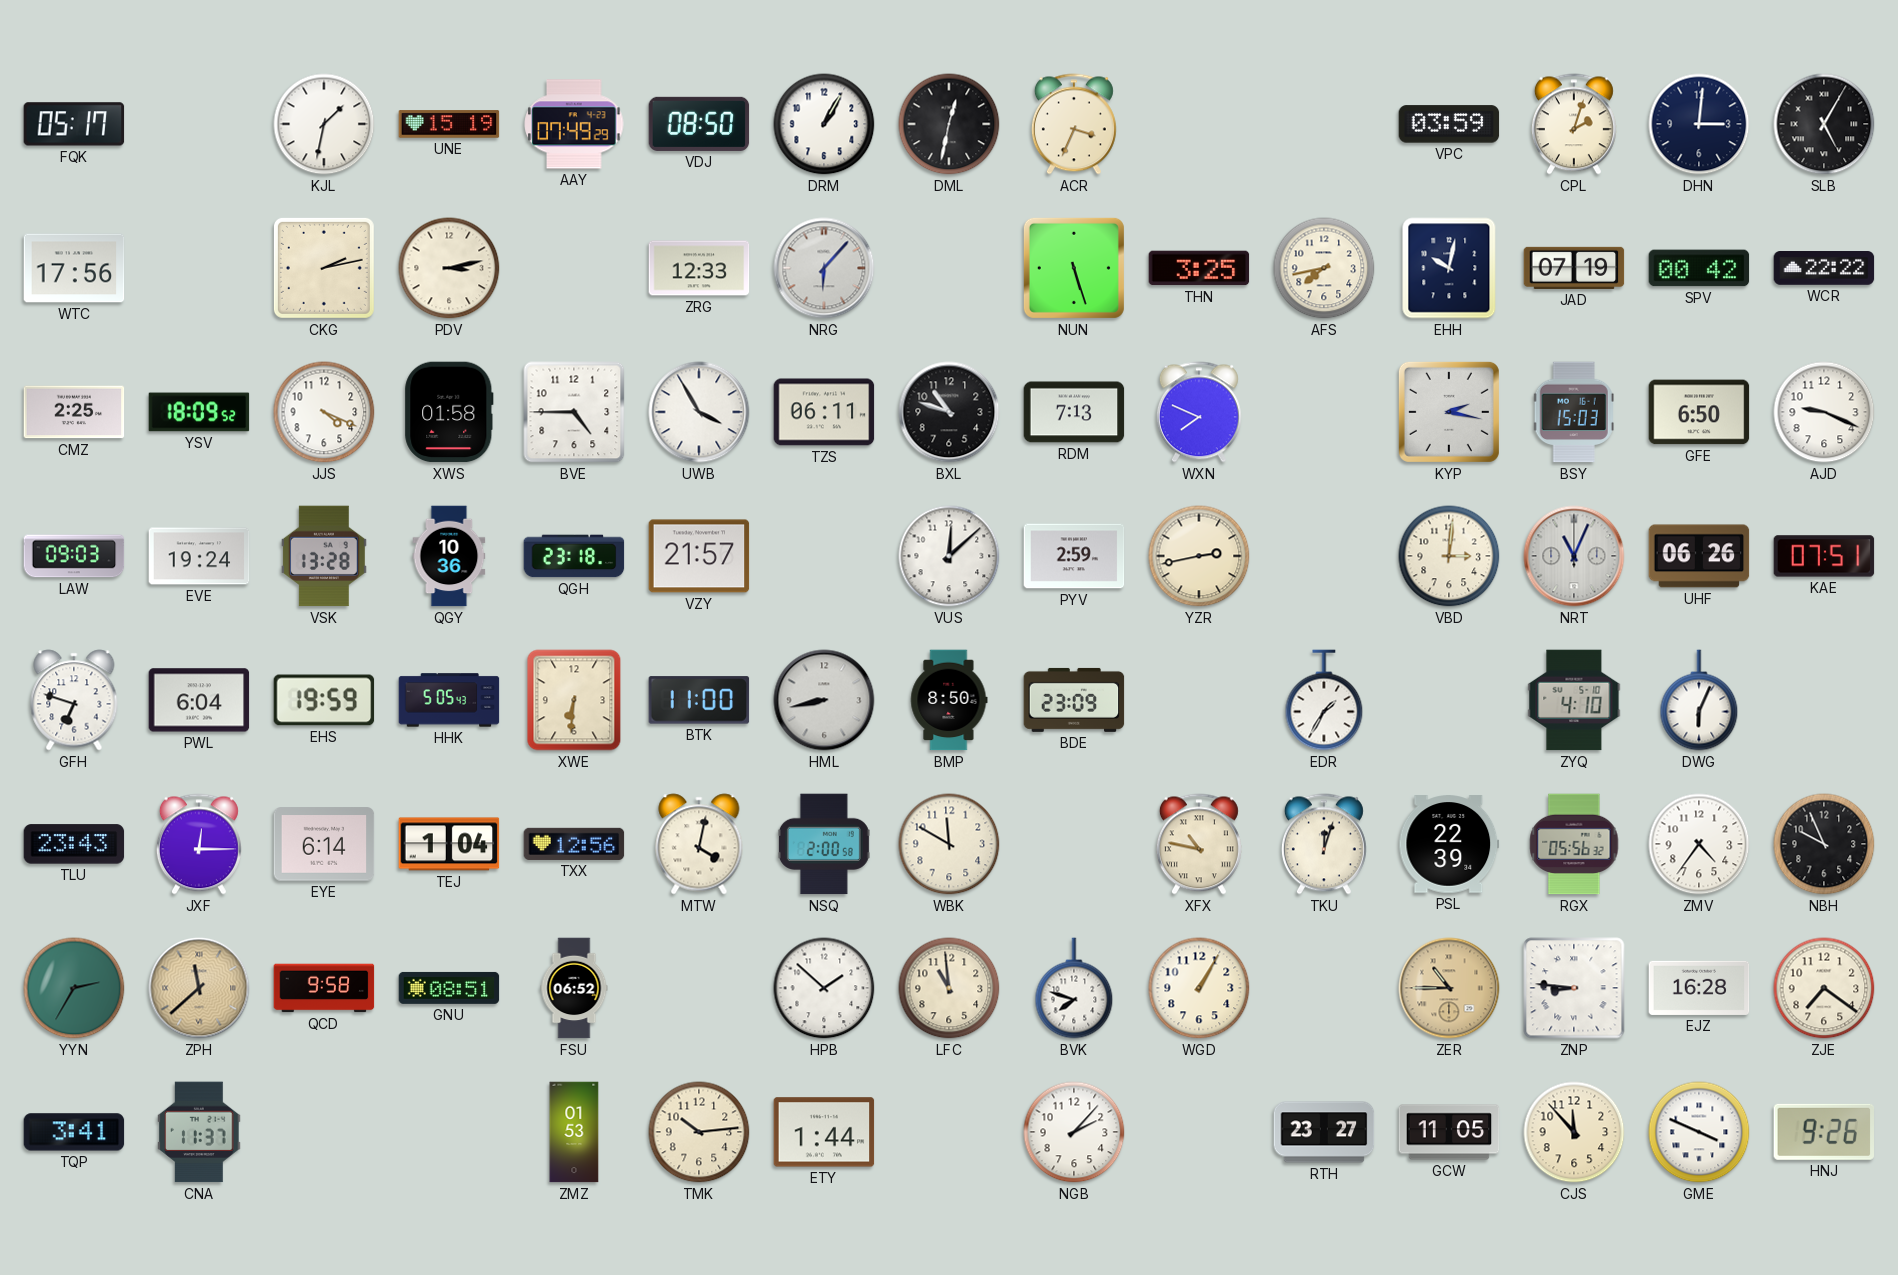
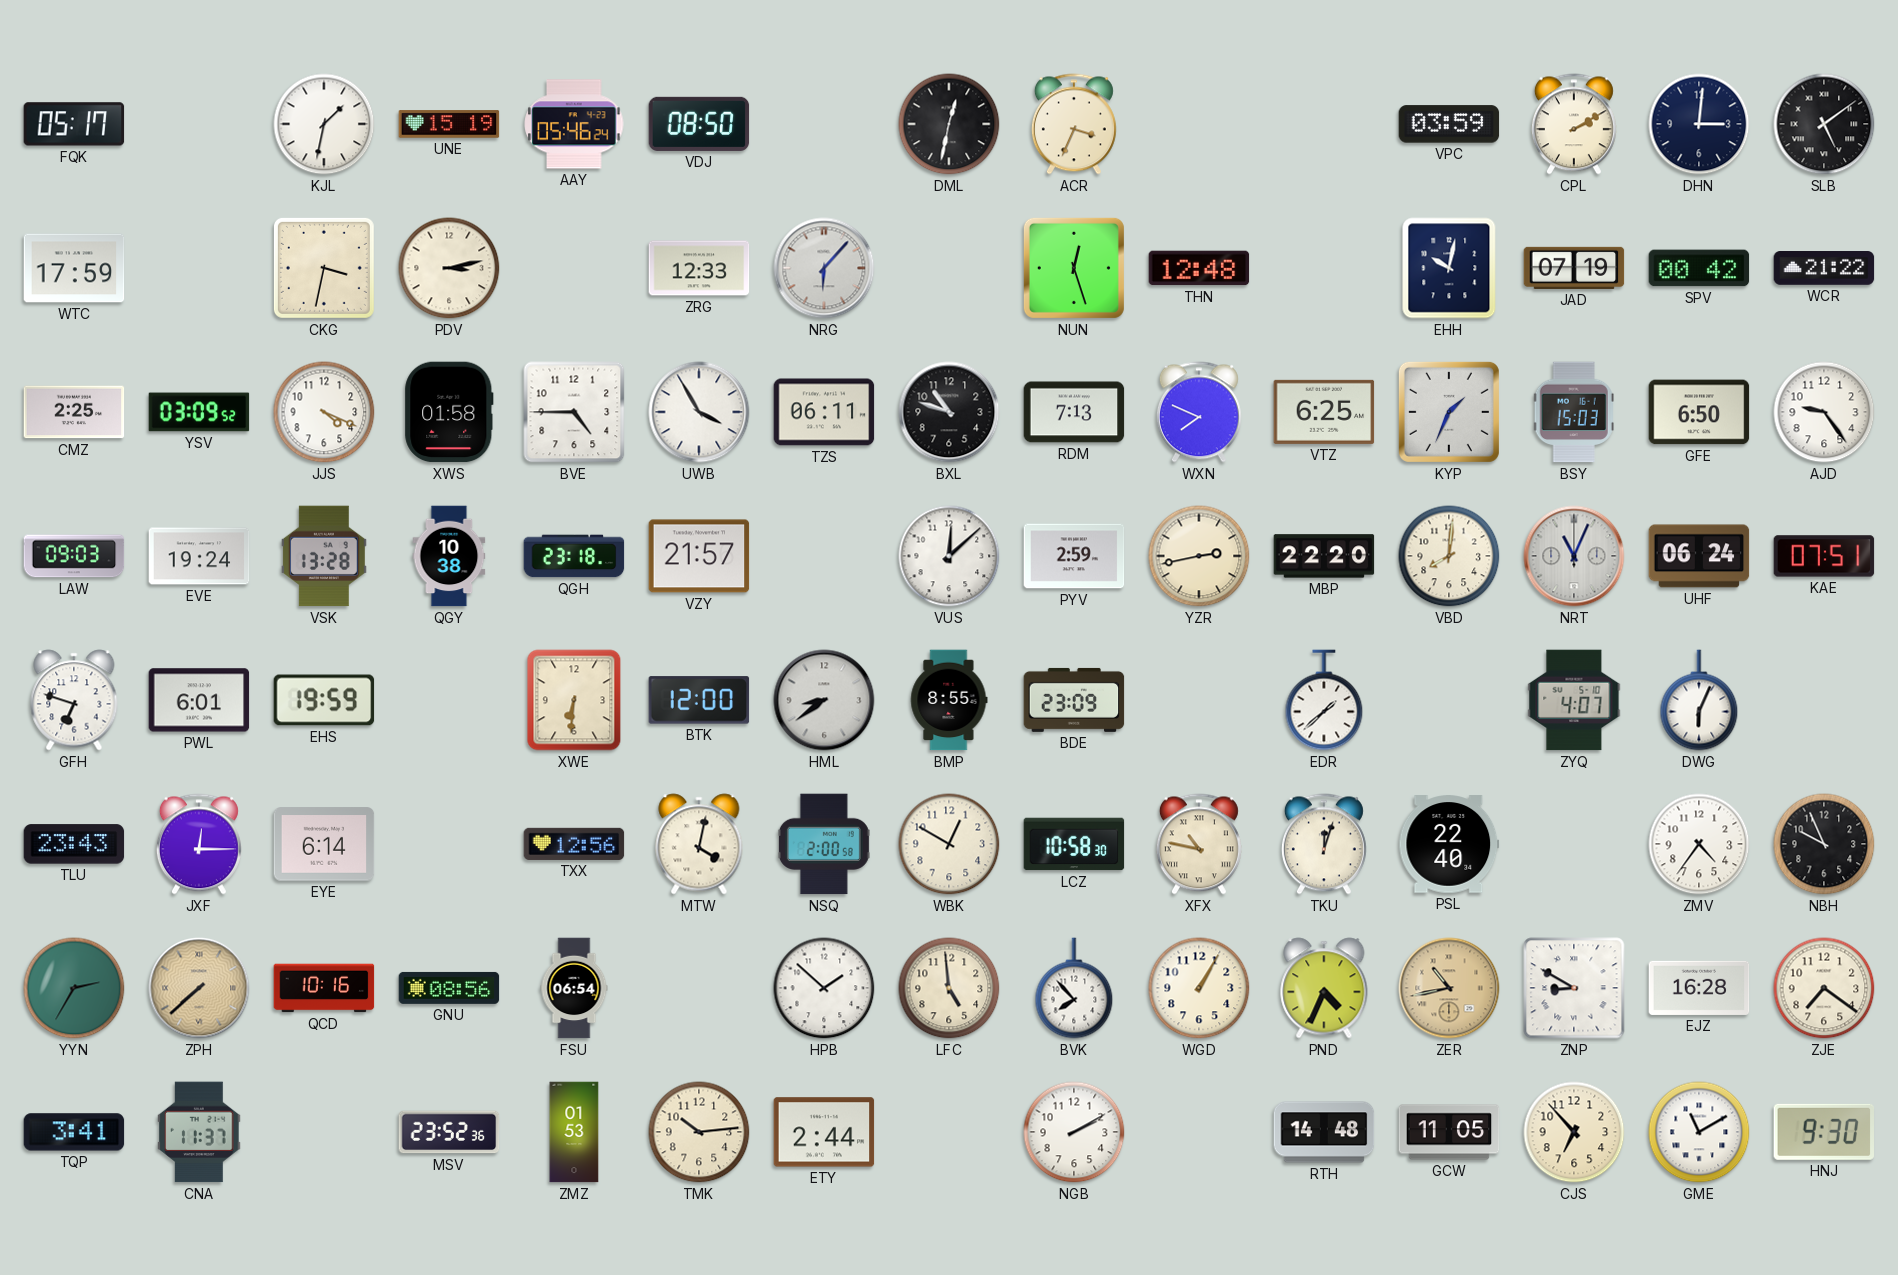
AAY: 07:49 -> 05:46 (574, 124)
DRM: 1:05 -> none (824, 124)
CPL: 2:03 -> 2:10 (1574, 124)
SLB: 5:05 -> 5:09 (1824, 124)
WTC: 17:56 -> 17:59 (74, 268)
CKG: 2:13 -> 3:32 (324, 268)
NUN: 5:27 -> 12:27 (1074, 268)
THN: 3:25 -> 12:48 (1199, 268)
AFS: 7:43 -> none (1324, 268)
WCR: 22:22 -> 21:22 (1824, 269)
YSV: 18:09 -> 03:09 (199, 412)
VTZ: none -> 6:25 (1324, 412)
KYP: 2:17 -> 1:34 (1449, 412)
AJD: 9:19 -> 9:24 (1824, 412)
QGY: 10:36 -> 10:38 (449, 556)
MBP: none -> 22:20 (1324, 556)
VBD: 3:01 -> 8:01 (1449, 556)
UHF: 06:26 -> 06:24 (1699, 556)
PWL: 6:04 -> 6:01 (199, 700)
HHK: 5:05 -> none (449, 700)
BTK: 11:00 -> 12:00 (699, 700)
HML: 8:43 -> 8:39 (824, 700)
BMP: 8:50 -> 8:55 (949, 700)
EDR: 1:35 -> 1:38 (1324, 700)
ZYQ: 4:10 -> 4:07 (1574, 700)
TEJ: 1:04 -> none (449, 844)
WBK: 11:50 -> 12:50 (949, 844)
LCZ: none -> 10:58 (1074, 844)
PSL: 22:39 -> 22:40 (1449, 844)
RGX: 05:56 -> none (1574, 844)
ZPH: 11:38 -> 7:38 (199, 988)
QCD: 9:58 -> 10:16 (324, 988)
GNU: 08:51 -> 08:56 (449, 988)
FSU: 06:52 -> 06:54 (574, 988)
LFC: 10:59 -> 4:59 (949, 988)
BVK: 7:48 -> 7:53 (1074, 988)
PND: none -> 4:34 (1324, 988)
ZER: 10:45 -> 10:43 (1449, 988)
ZNP: 8:46 -> 8:50 (1574, 988)
MSV: none -> 23:52 (449, 1132)
ETY: 1:44 -> 2:44 (824, 1132)
NGB: 2:07 -> 2:10 (1074, 1132)
RTH: 23:27 -> 14:48 (1324, 1132)
CJS: 11:53 -> 6:53 (1574, 1132)
GME: 3:49 -> 11:10 (1699, 1132)
HNJ: 9:26 -> 9:30 (1824, 1132)
